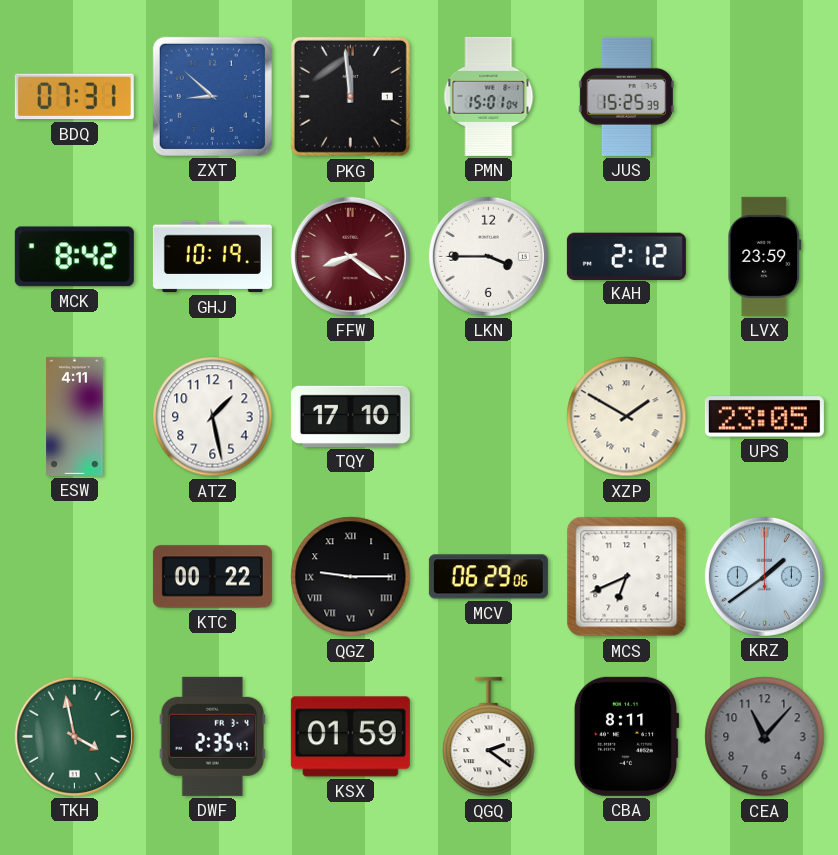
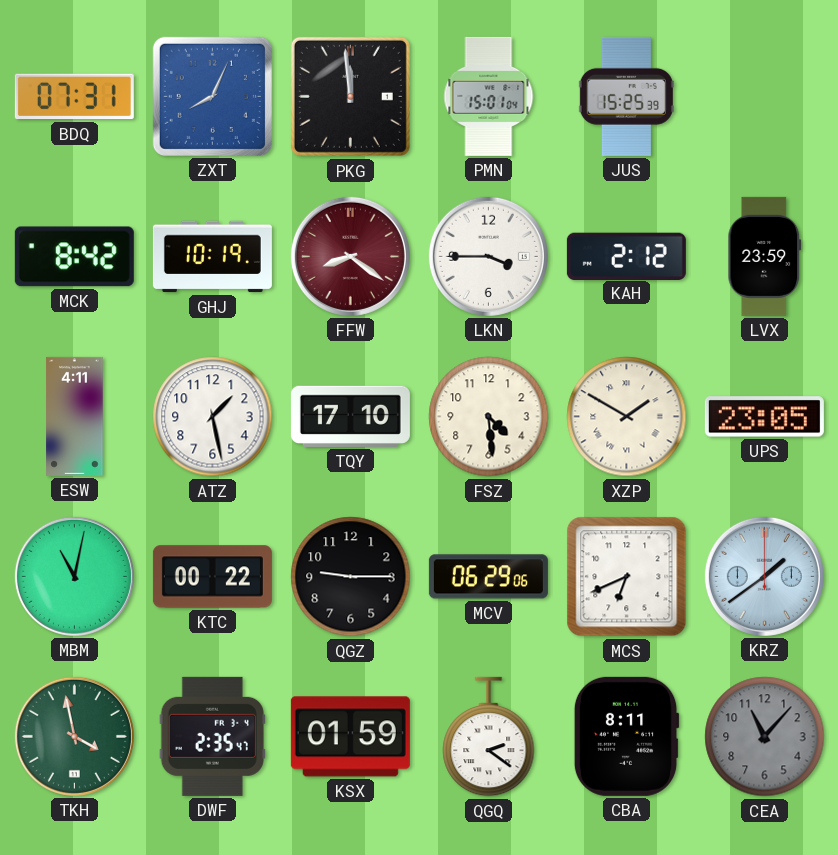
ZXT: 8:52 -> 8:04 (212, 96)
FSZ: none -> 4:29 (489, 417)
MBM: none -> 11:02 (74, 576)
QGZ numerals: Roman -> Arabic (351, 577)
